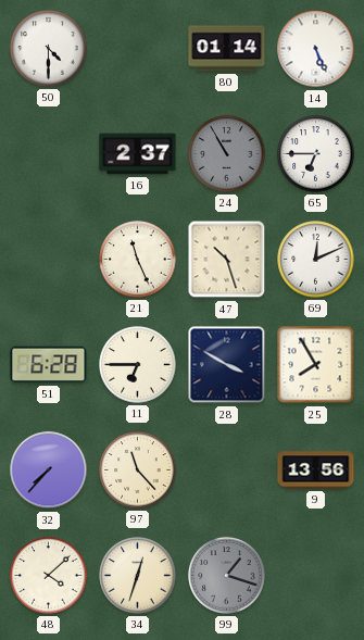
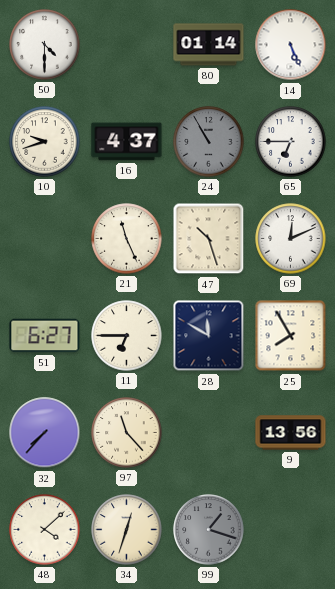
10: none -> 9:42 (45, 142)
16: 2:37 -> 4:37 (127, 142)
51: 6:28 -> 6:27 (45, 336)
28: 3:50 -> 11:50 (209, 336)
